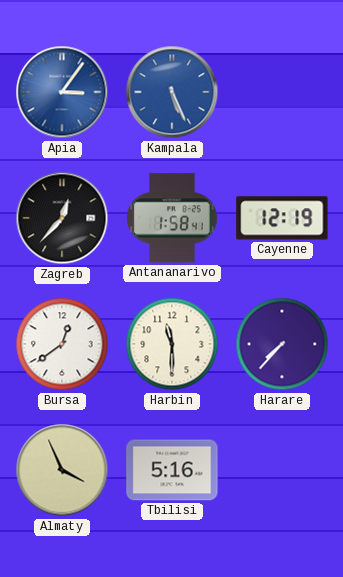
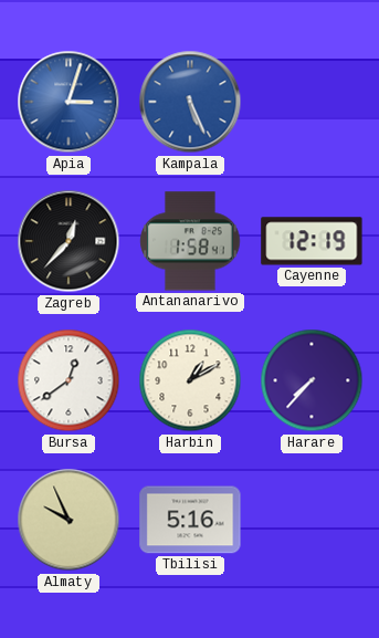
Apia: 3:06 -> 3:03 (69, 102)
Harbin: 11:30 -> 1:10 (190, 380)
Almaty: 3:56 -> 9:56 (69, 520)
